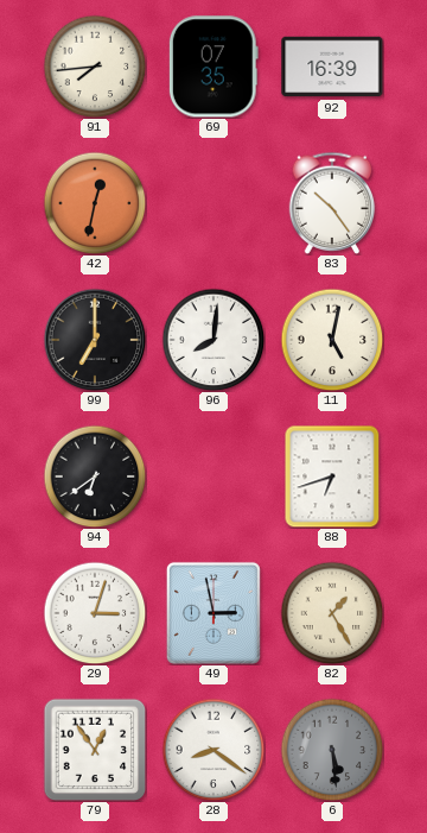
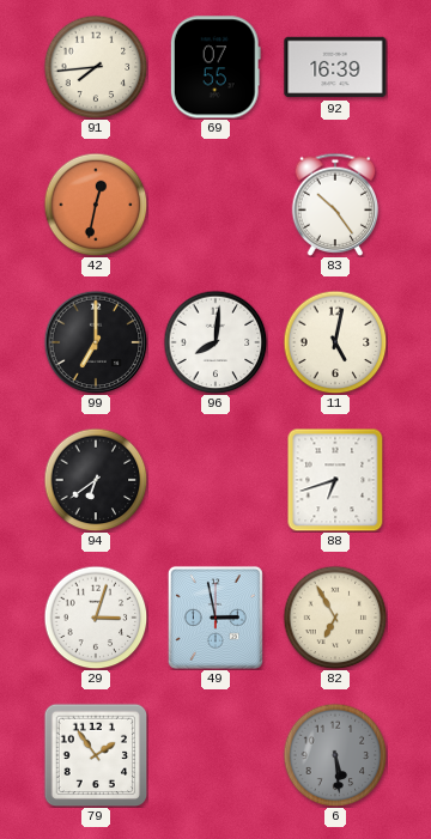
69: 07:35 -> 07:55 (215, 67)
82: 1:25 -> 6:55 (335, 618)
79: 12:54 -> 1:54 (96, 755)
28: 8:21 -> none (213, 750)
